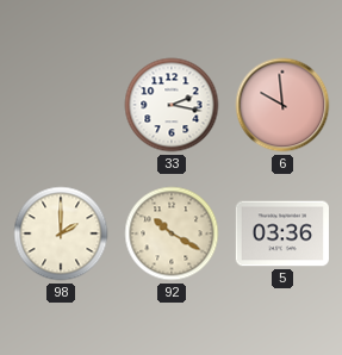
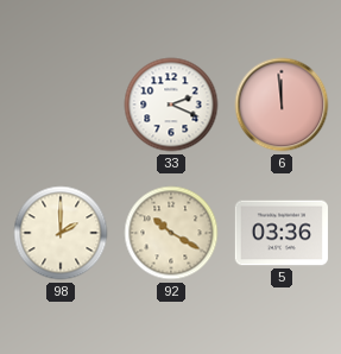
33: 2:17 -> 2:19 (171, 105)
6: 9:59 -> 11:59 (282, 105)
